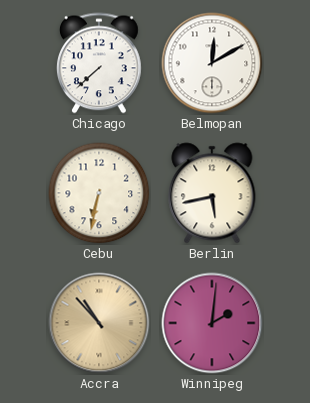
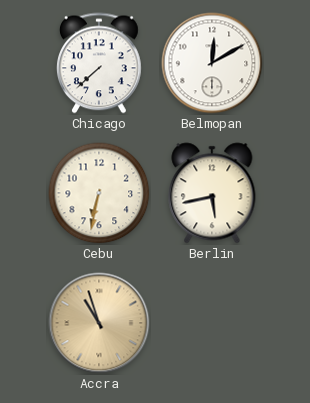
Accra: 10:53 -> 10:57 (99, 323)
Winnipeg: 2:01 -> none (212, 323)
